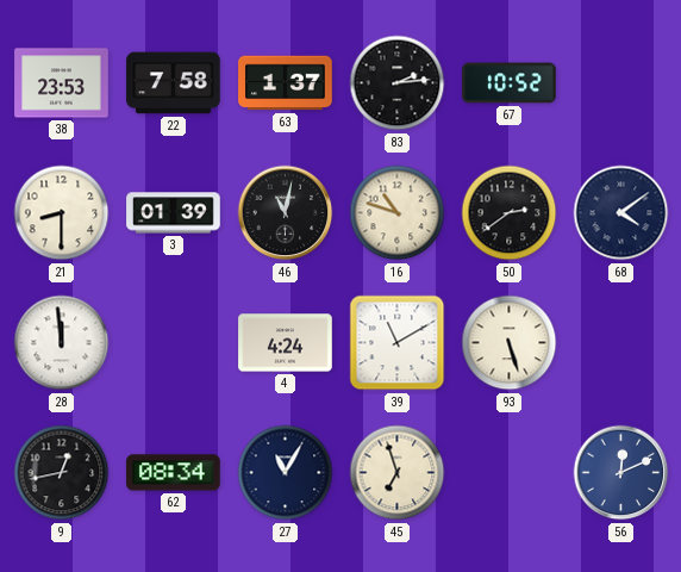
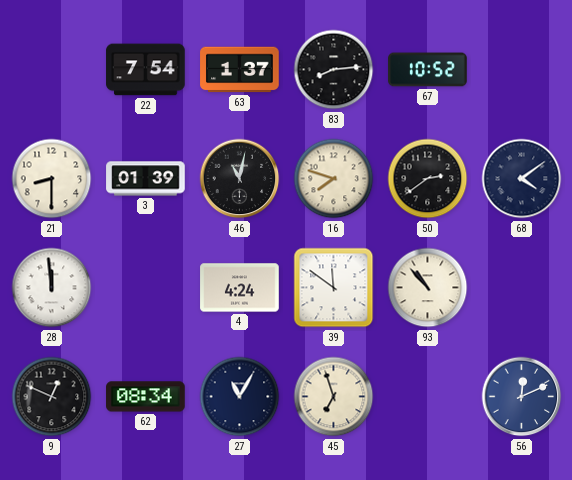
38: 23:53 -> none (62, 83)
22: 7:58 -> 7:54 (146, 70)
83: 2:14 -> 8:14 (334, 70)
16: 10:48 -> 7:48 (334, 179)
39: 11:10 -> 11:51 (334, 288)
93: 5:27 -> 10:53 (428, 288)
9: 12:43 -> 12:49 (52, 397)
